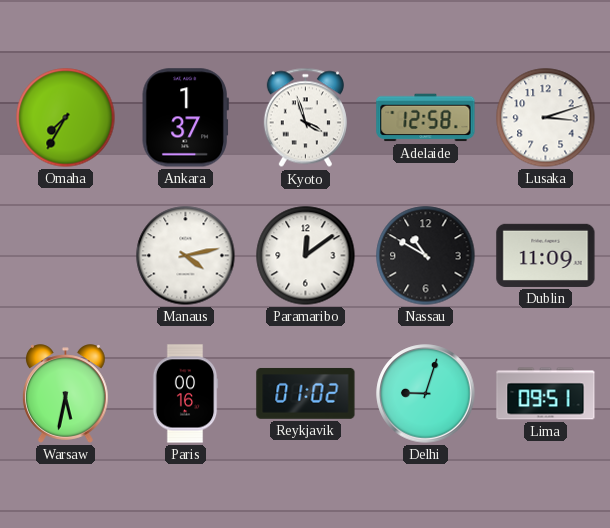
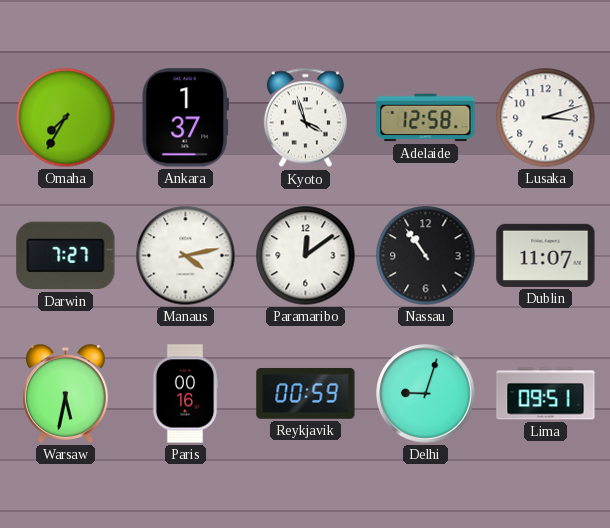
Darwin: none -> 7:27 (66, 256)
Nassau: 10:50 -> 10:54 (426, 256)
Dublin: 11:09 -> 11:07 (546, 255)
Reykjavik: 01:02 -> 00:59 (306, 394)
